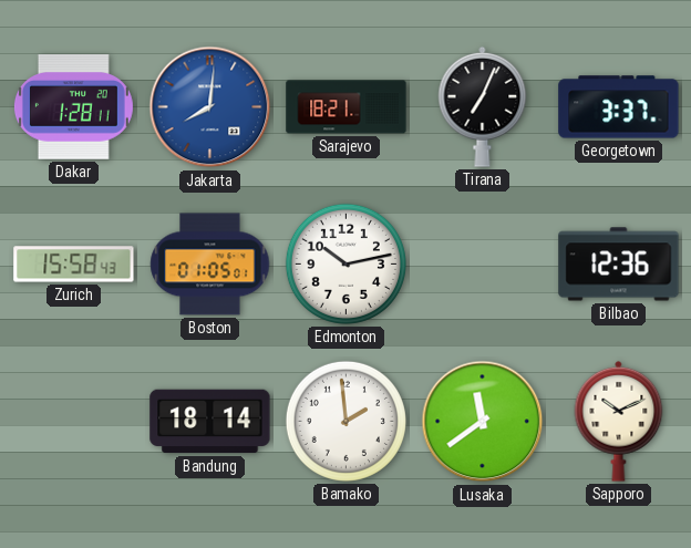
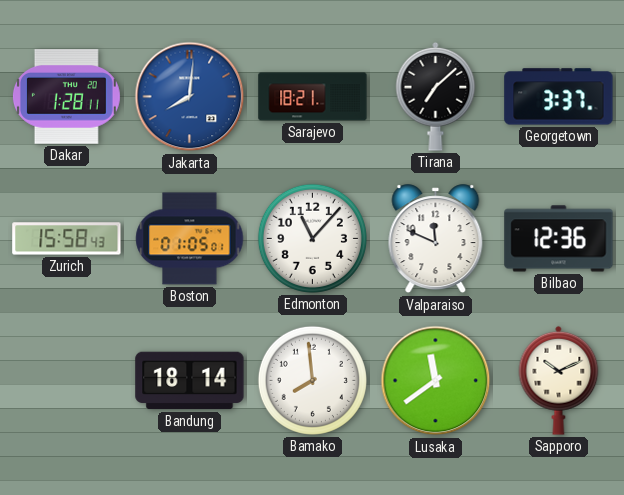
Tirana: 7:04 -> 7:08 (436, 96)
Edmonton: 10:13 -> 11:07 (312, 238)
Valparaiso: none -> 11:49 (436, 239)
Bamako: 1:59 -> 7:59 (312, 380)
